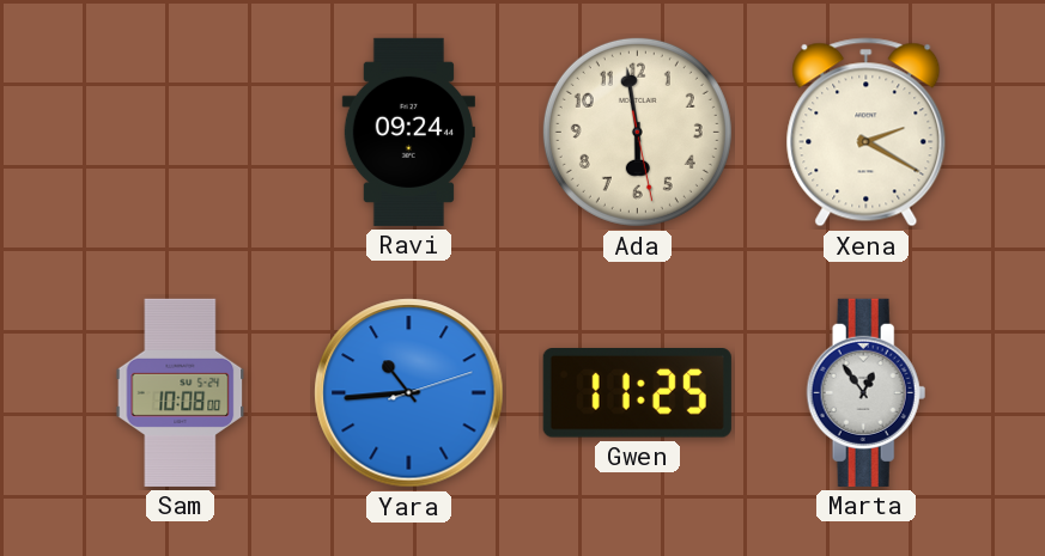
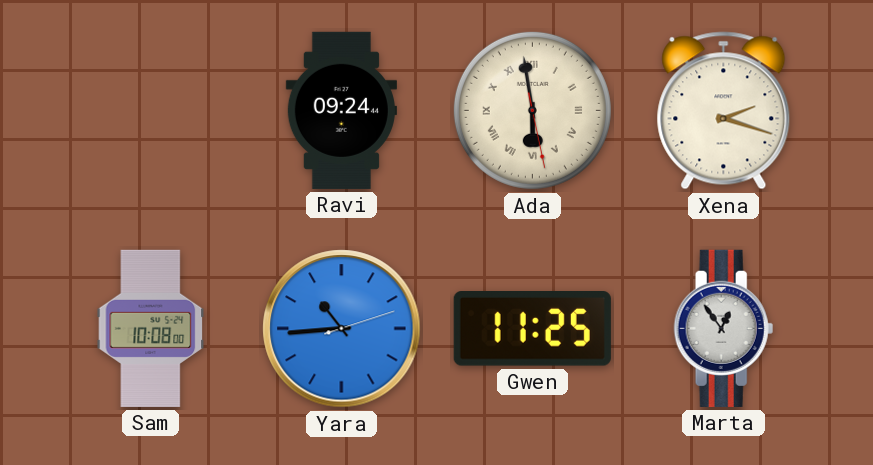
Ada numerals: Arabic -> Roman (532, 110)
Xena: 2:20 -> 2:18 (724, 111)
